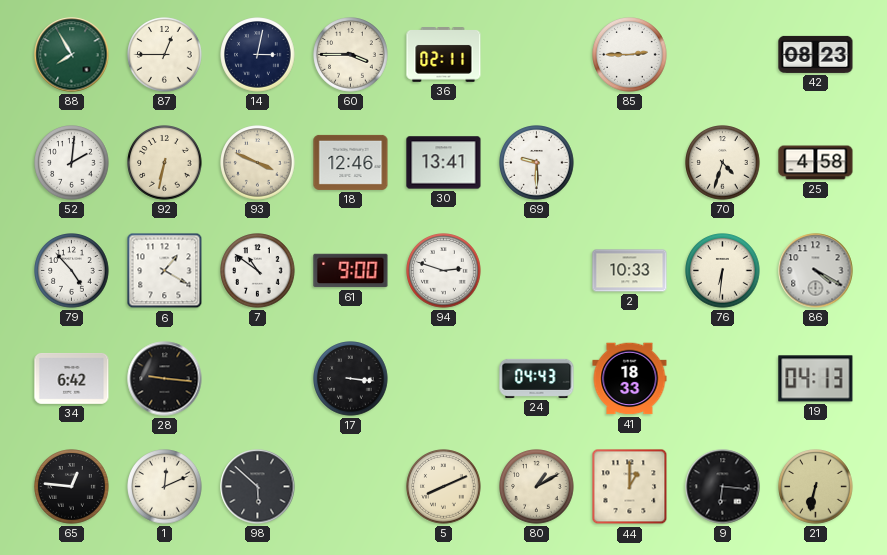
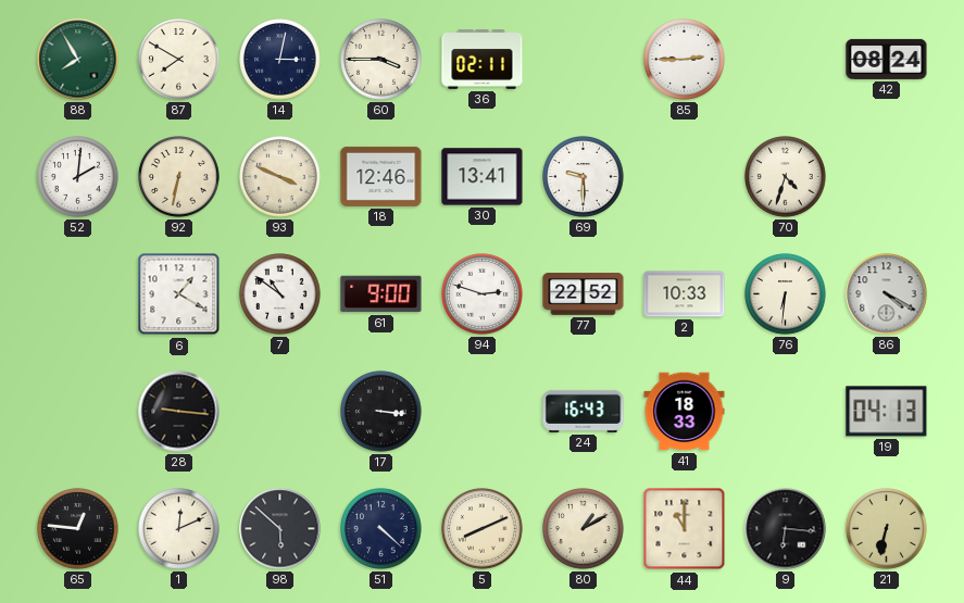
87: 12:45 -> 7:50 (179, 60)
42: 08:23 -> 08:24 (887, 59)
25: 4:58 -> none (816, 163)
79: 4:53 -> none (72, 271)
77: none -> 22:52 (584, 294)
34: 6:42 -> none (72, 378)
24: 04:43 -> 16:43 (584, 411)
51: none -> 4:22 (381, 529)
44: 1:00 -> 11:00 (685, 529)
